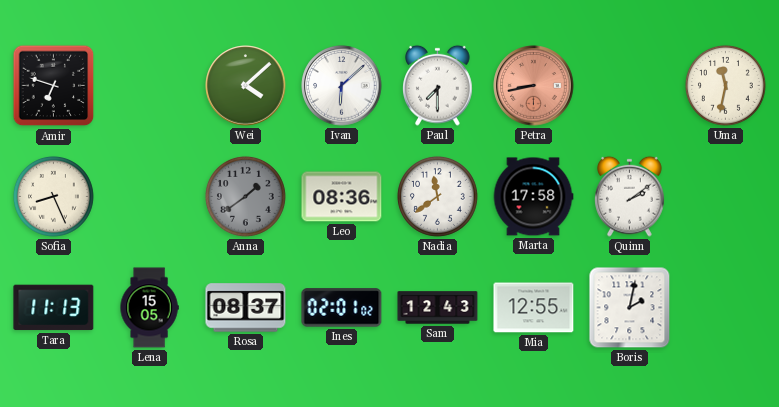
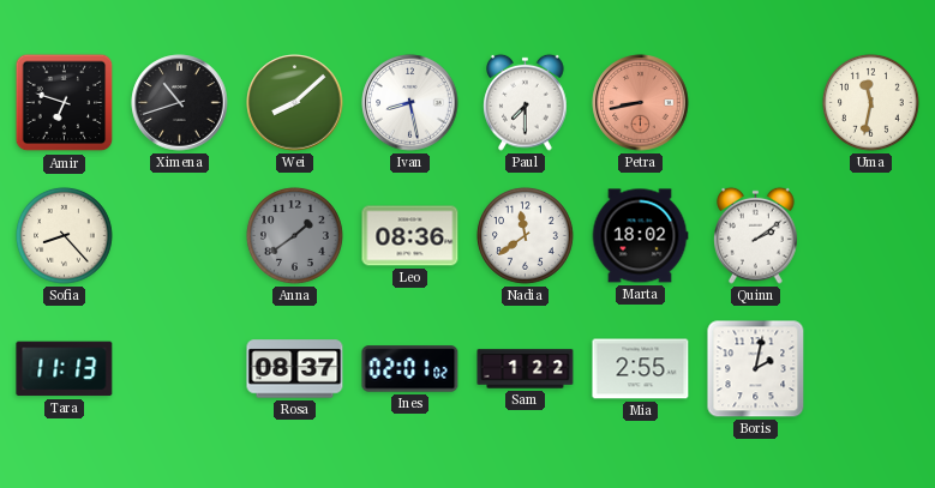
Ximena: none -> 10:42 (180, 103)
Wei: 4:08 -> 8:08 (295, 103)
Ivan: 6:08 -> 8:28 (410, 103)
Sofia: 8:26 -> 8:23 (64, 235)
Marta: 17:58 -> 18:02 (640, 236)
Lena: 15:05 -> none (149, 308)
Sam: 12:43 -> 1:22 (526, 369)
Mia: 12:55 -> 2:55 (641, 369)
